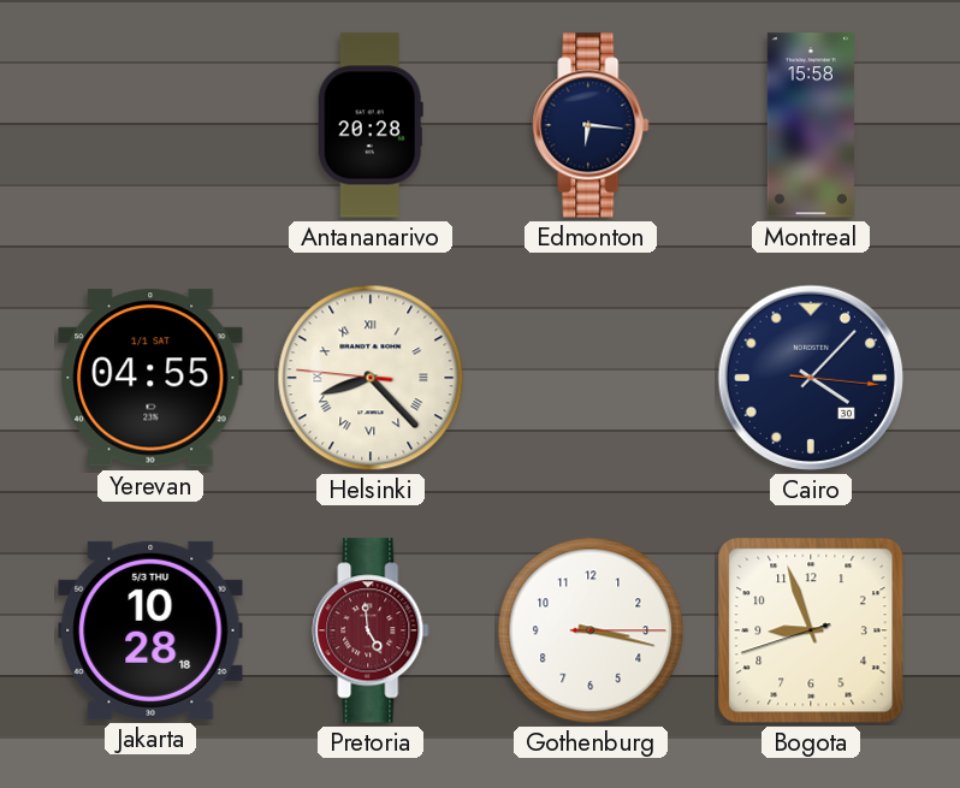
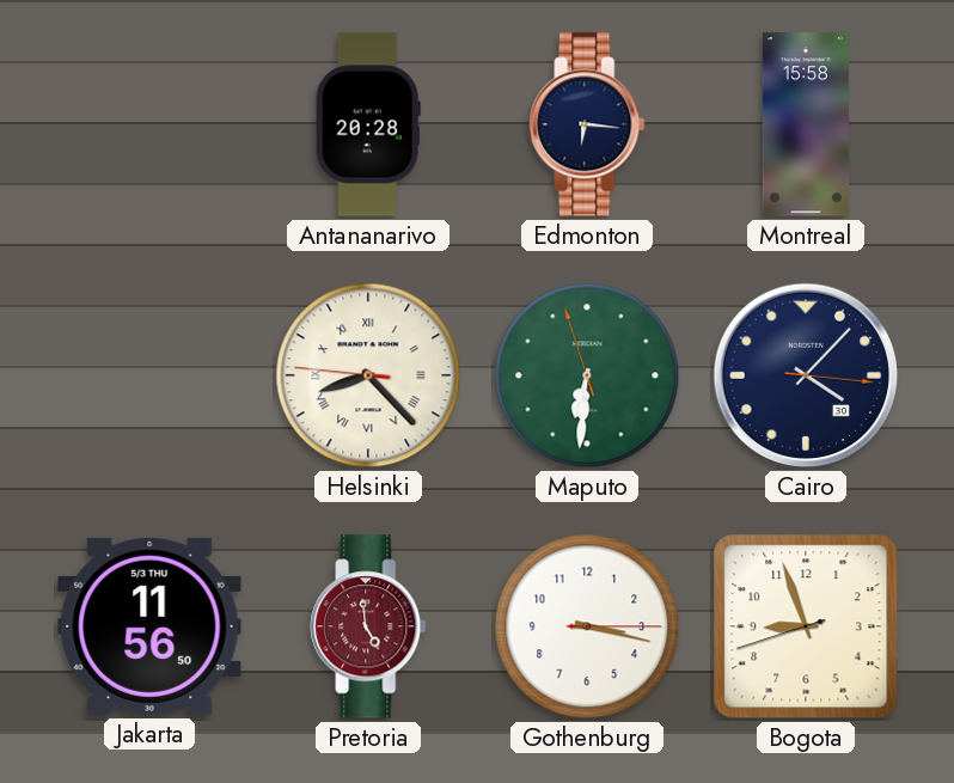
Yerevan: 04:55 -> none (150, 378)
Maputo: none -> 6:30 (587, 375)
Jakarta: 10:28 -> 11:56 (149, 626)
